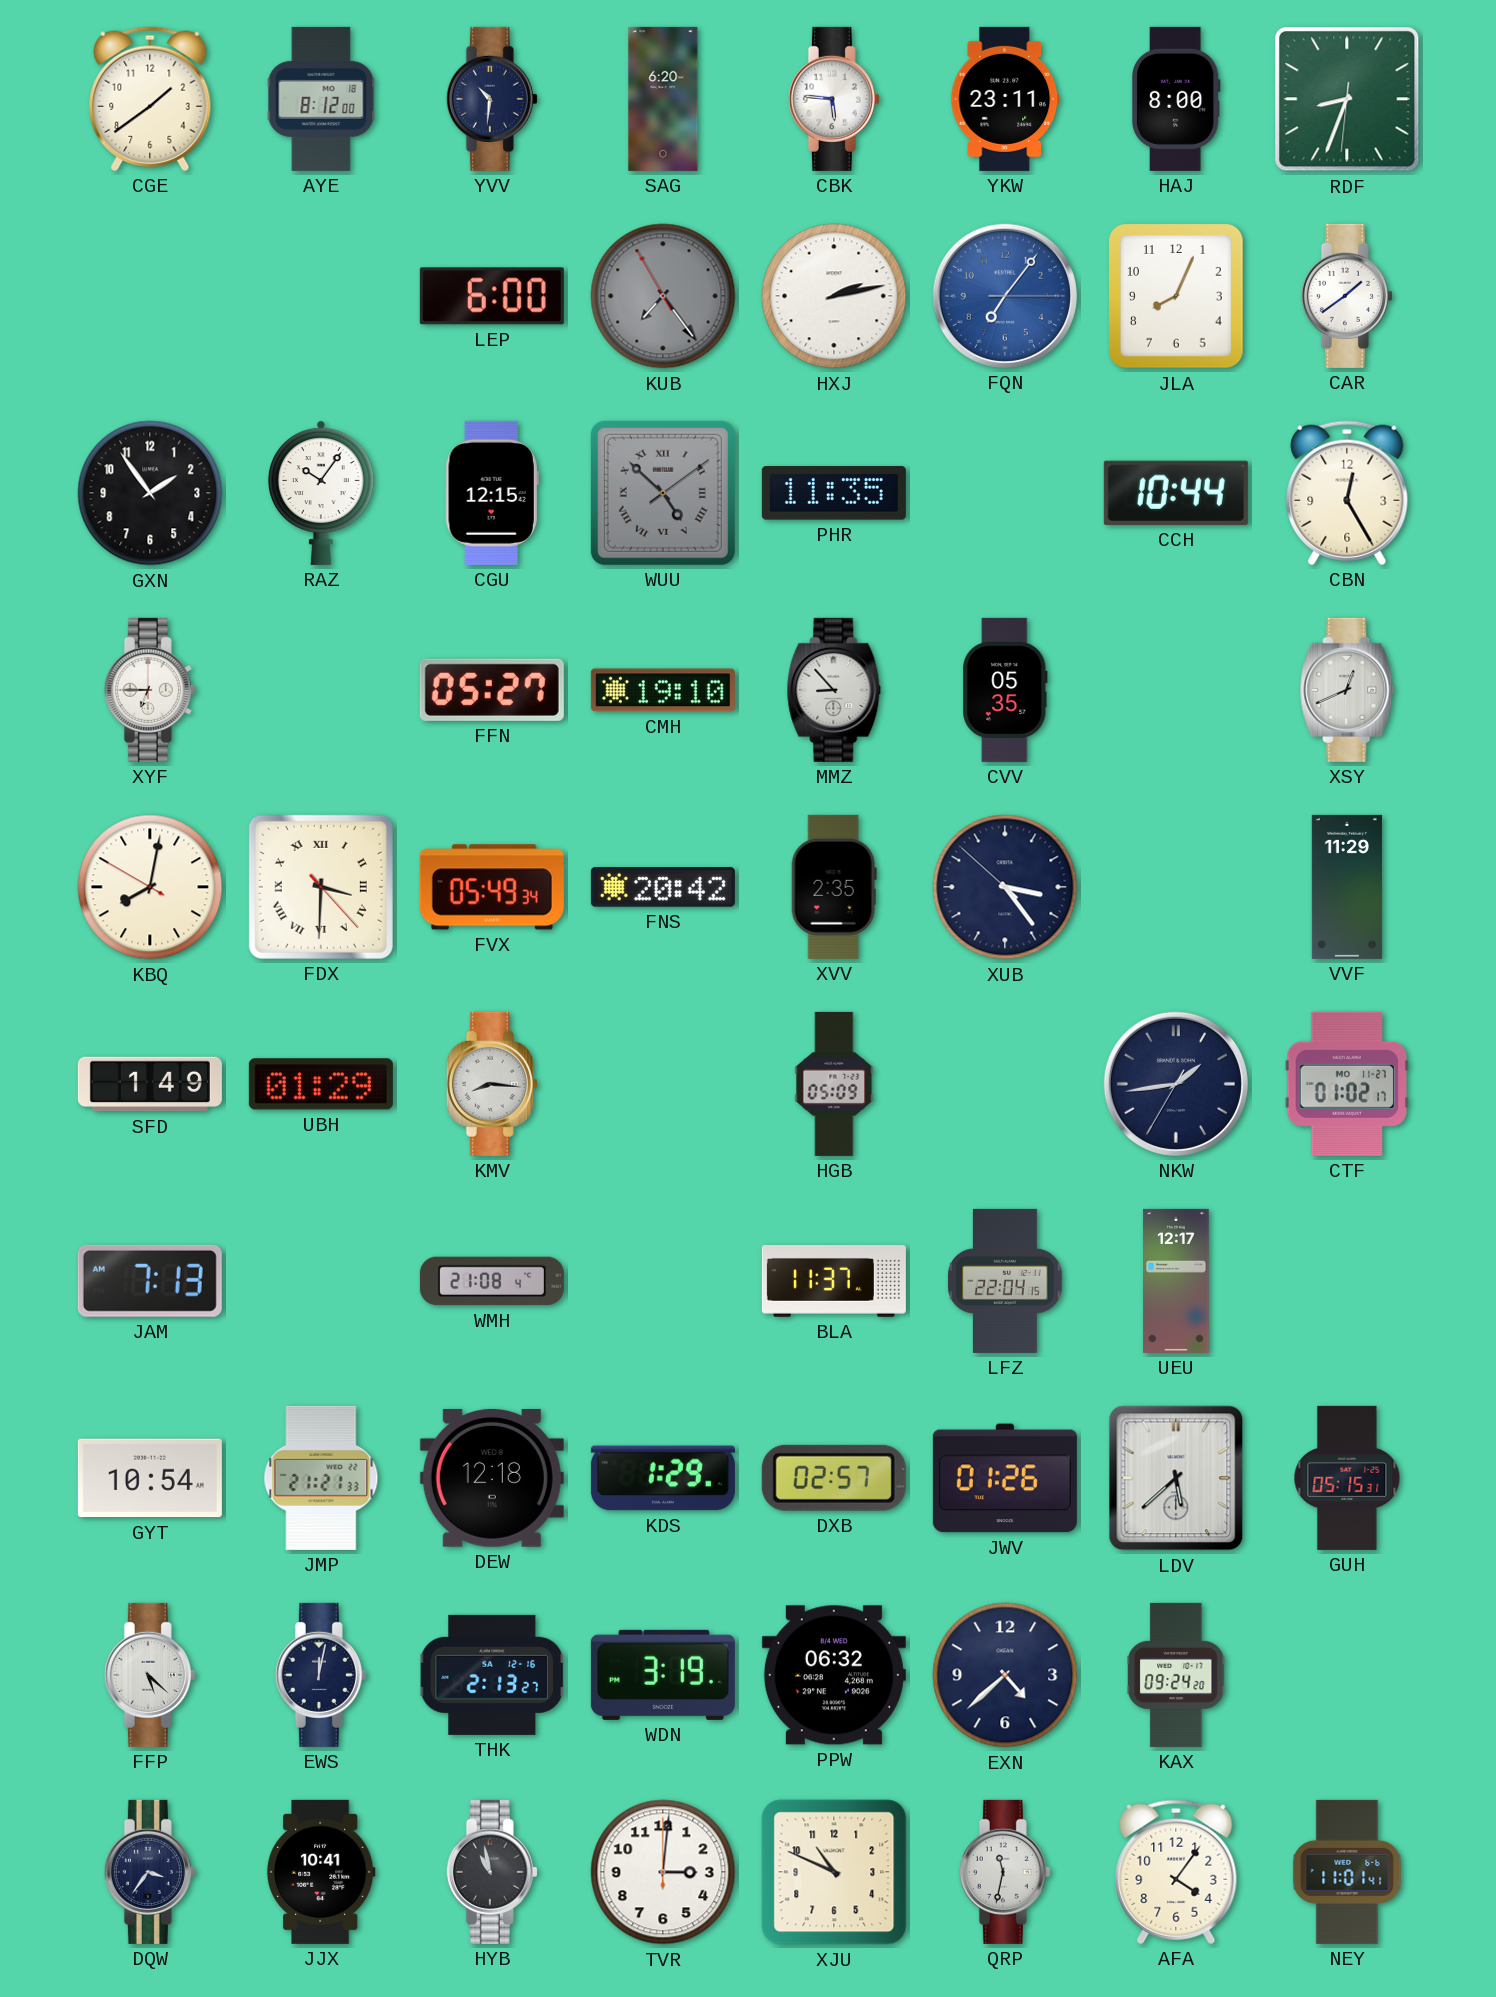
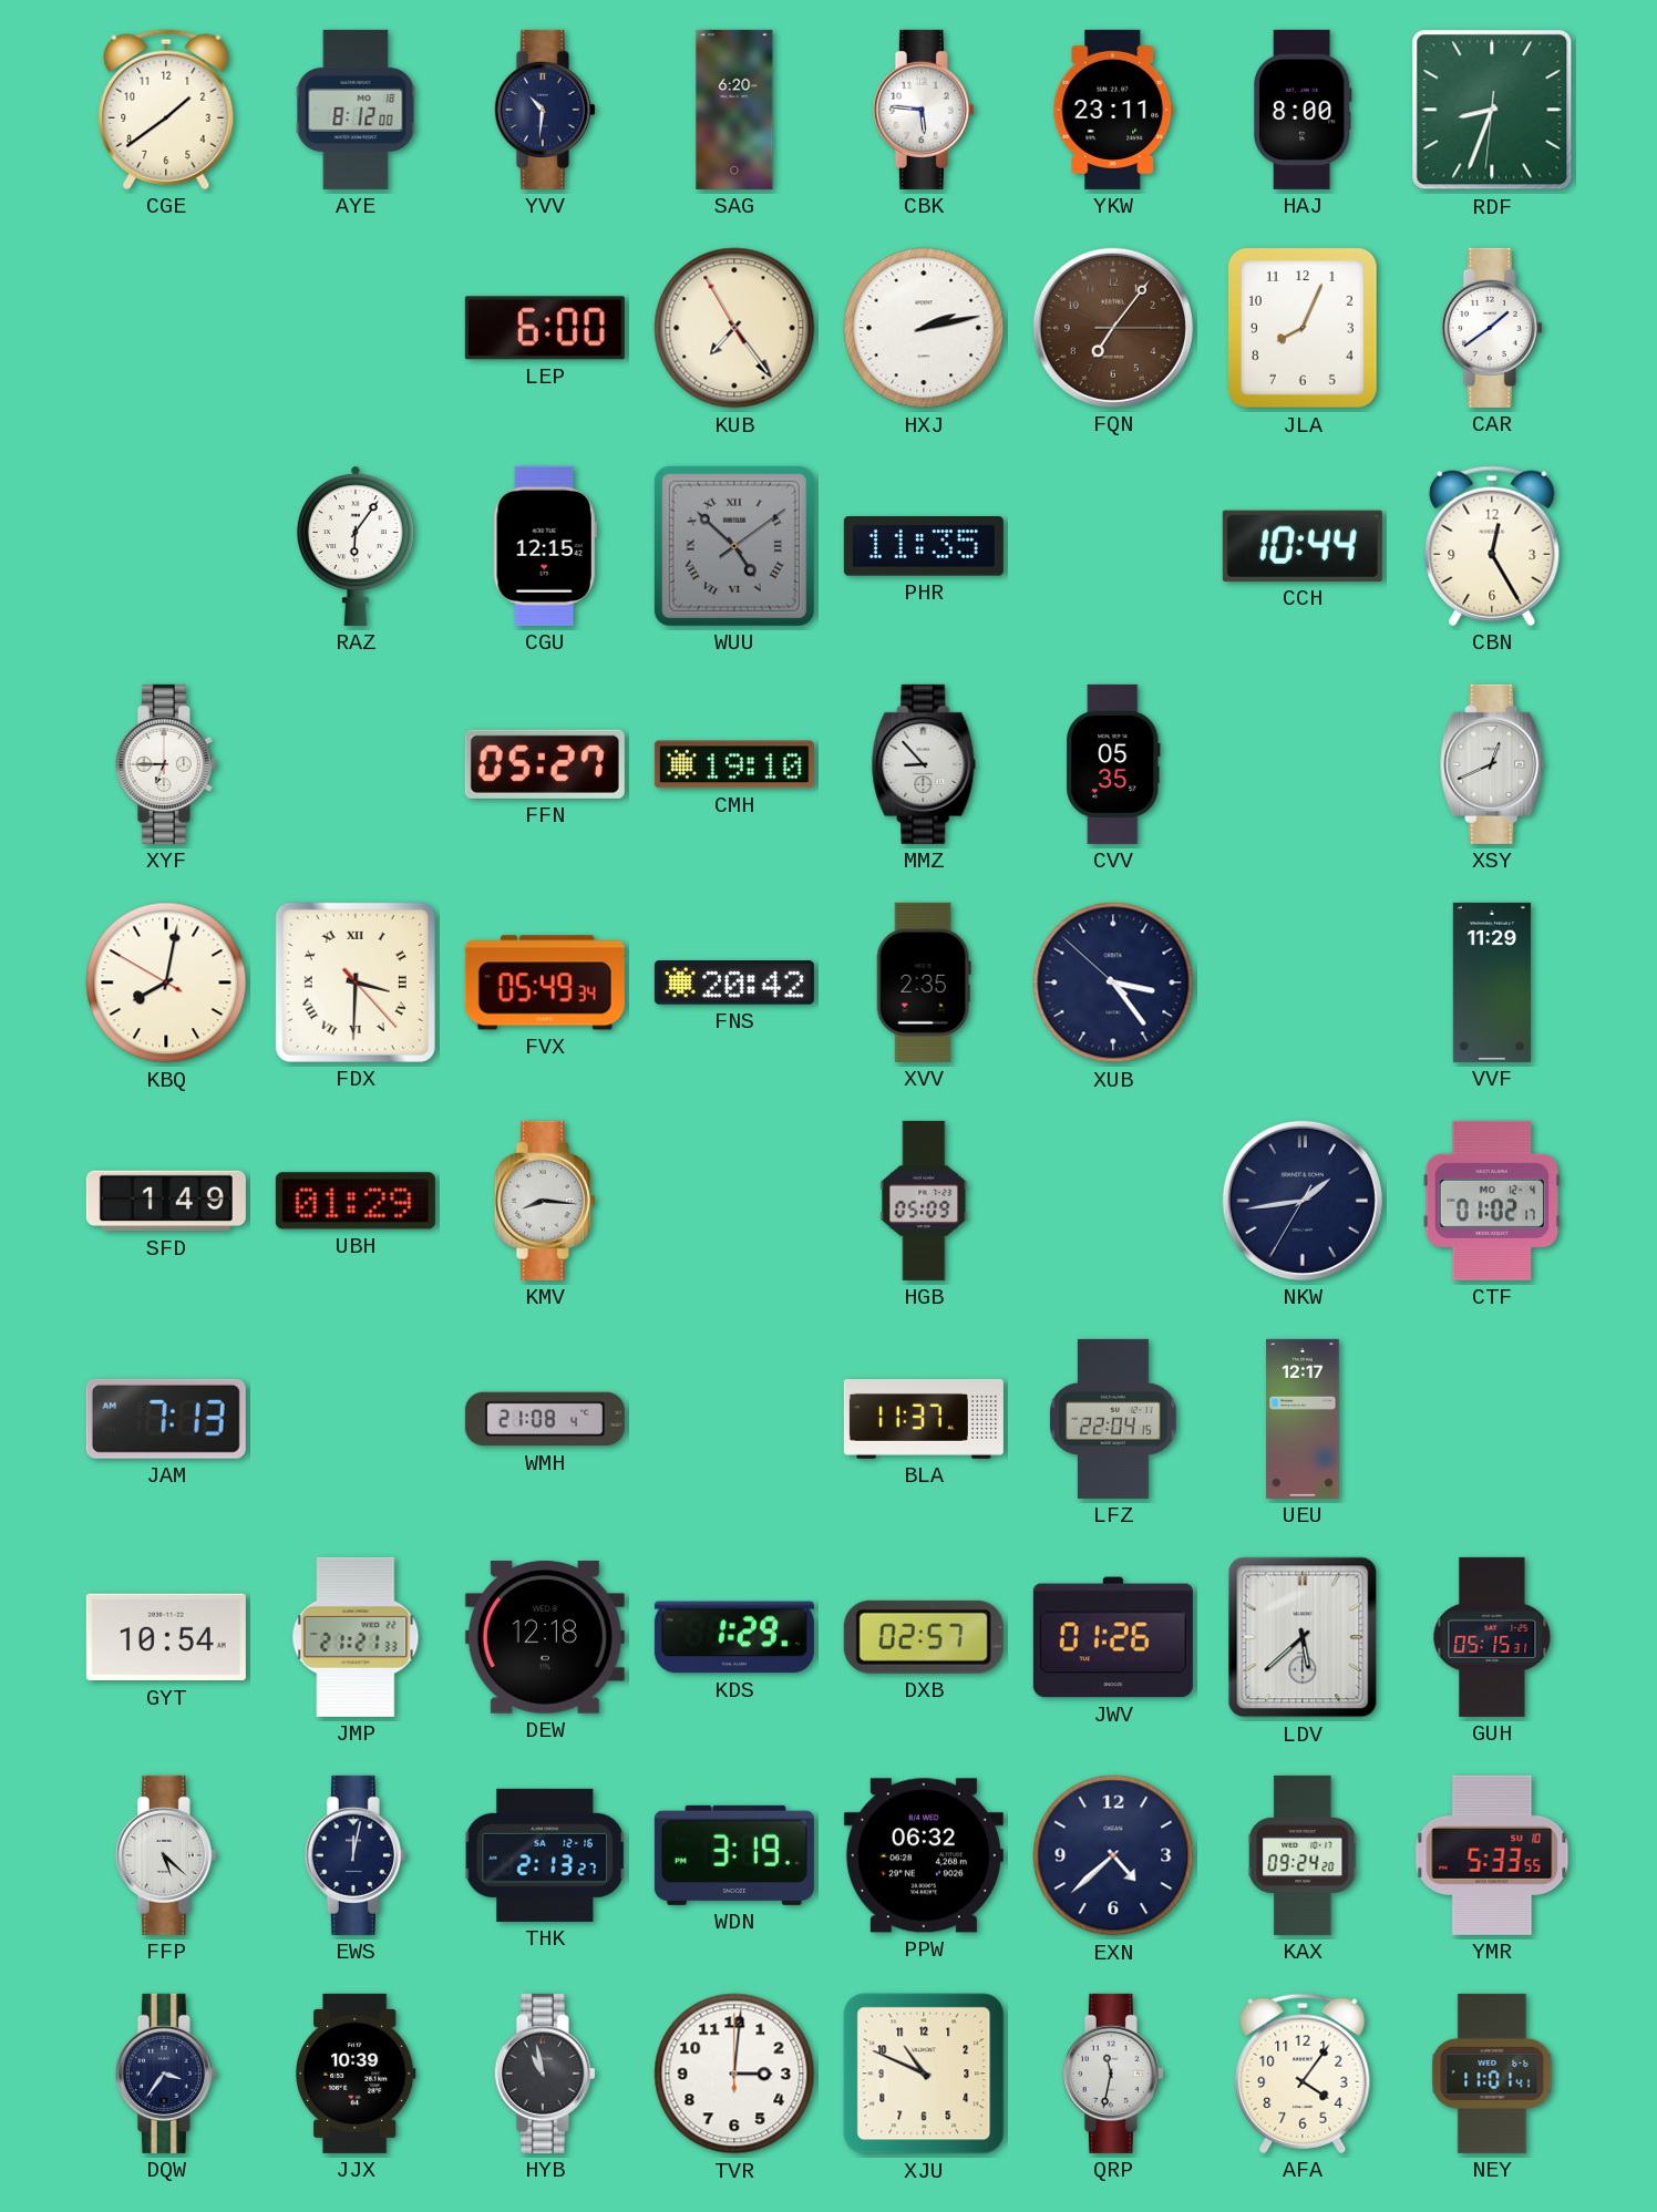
KUB dial: grey -> cream (734, 328)
FQN dial: blue -> brown (1113, 328)
GXN: 1:54 -> none (150, 493)
RAZ: 10:06 -> 6:06 (356, 546)
CTF date: MO 11-27 -> MO 12-4 (1491, 1201)
YMR: none -> 5:33 (1492, 1855)
JJX: 10:41 -> 10:39 (356, 2074)
